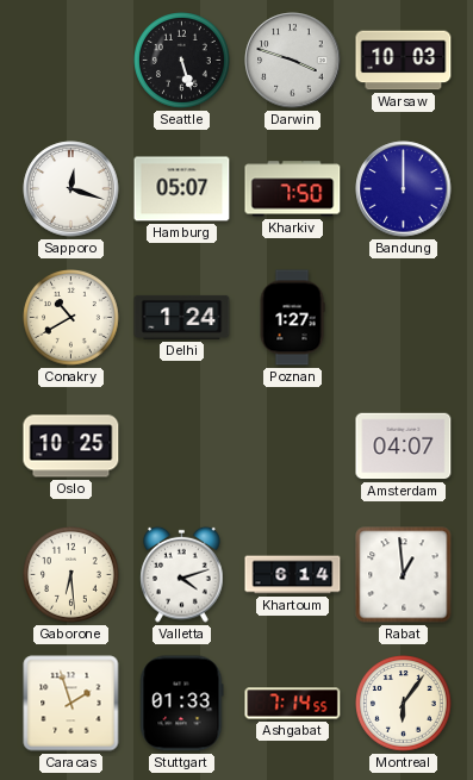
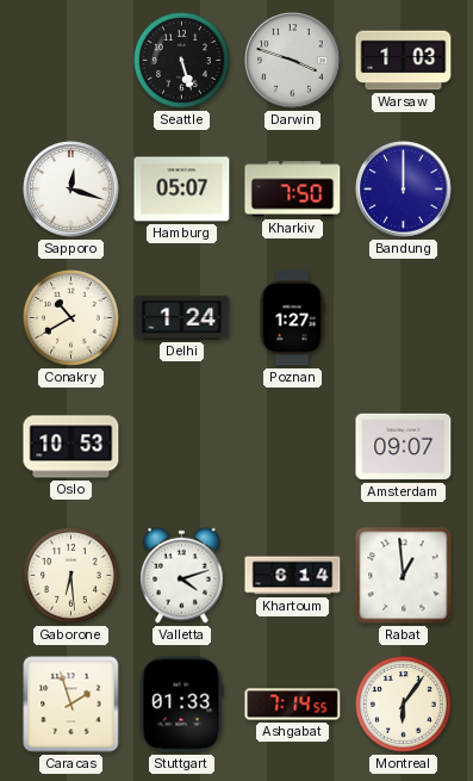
Warsaw: 10:03 -> 1:03 (404, 61)
Oslo: 10:25 -> 10:53 (71, 447)
Amsterdam: 04:07 -> 09:07 (404, 447)
